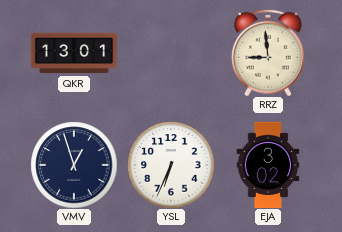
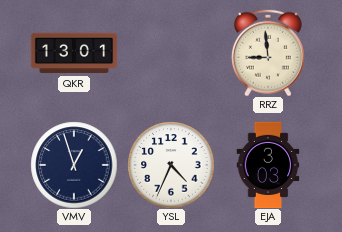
YSL: 6:34 -> 4:34 (171, 165)
EJA: 3:02 -> 3:03 (268, 165)
